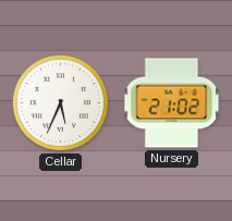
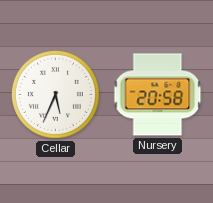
Nursery: 21:02 -> 20:58 (158, 95)
